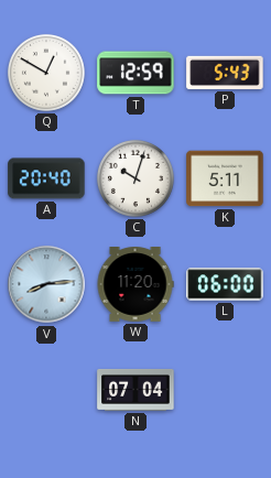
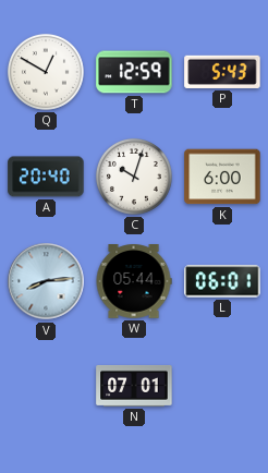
K: 5:11 -> 6:00 (222, 177)
W: 11:20 -> 05:44 (134, 282)
L: 06:00 -> 06:01 (222, 281)
N: 07:04 -> 07:01 (134, 386)
